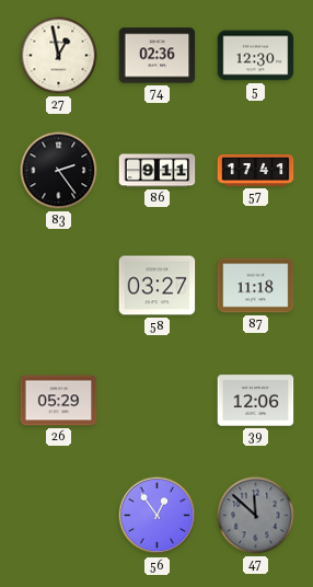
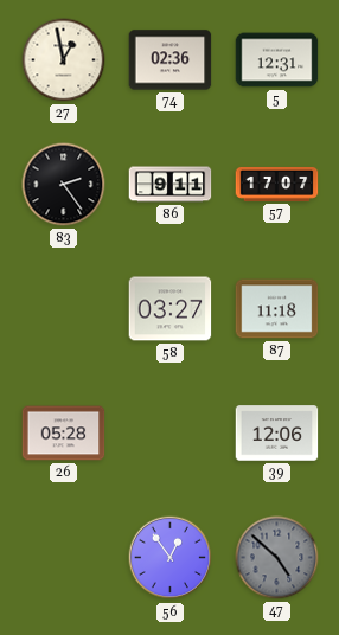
5: 12:30 -> 12:31 (277, 60)
57: 17:41 -> 17:07 (277, 184)
26: 05:29 -> 05:28 (64, 434)
47: 11:52 -> 4:52 (277, 558)
